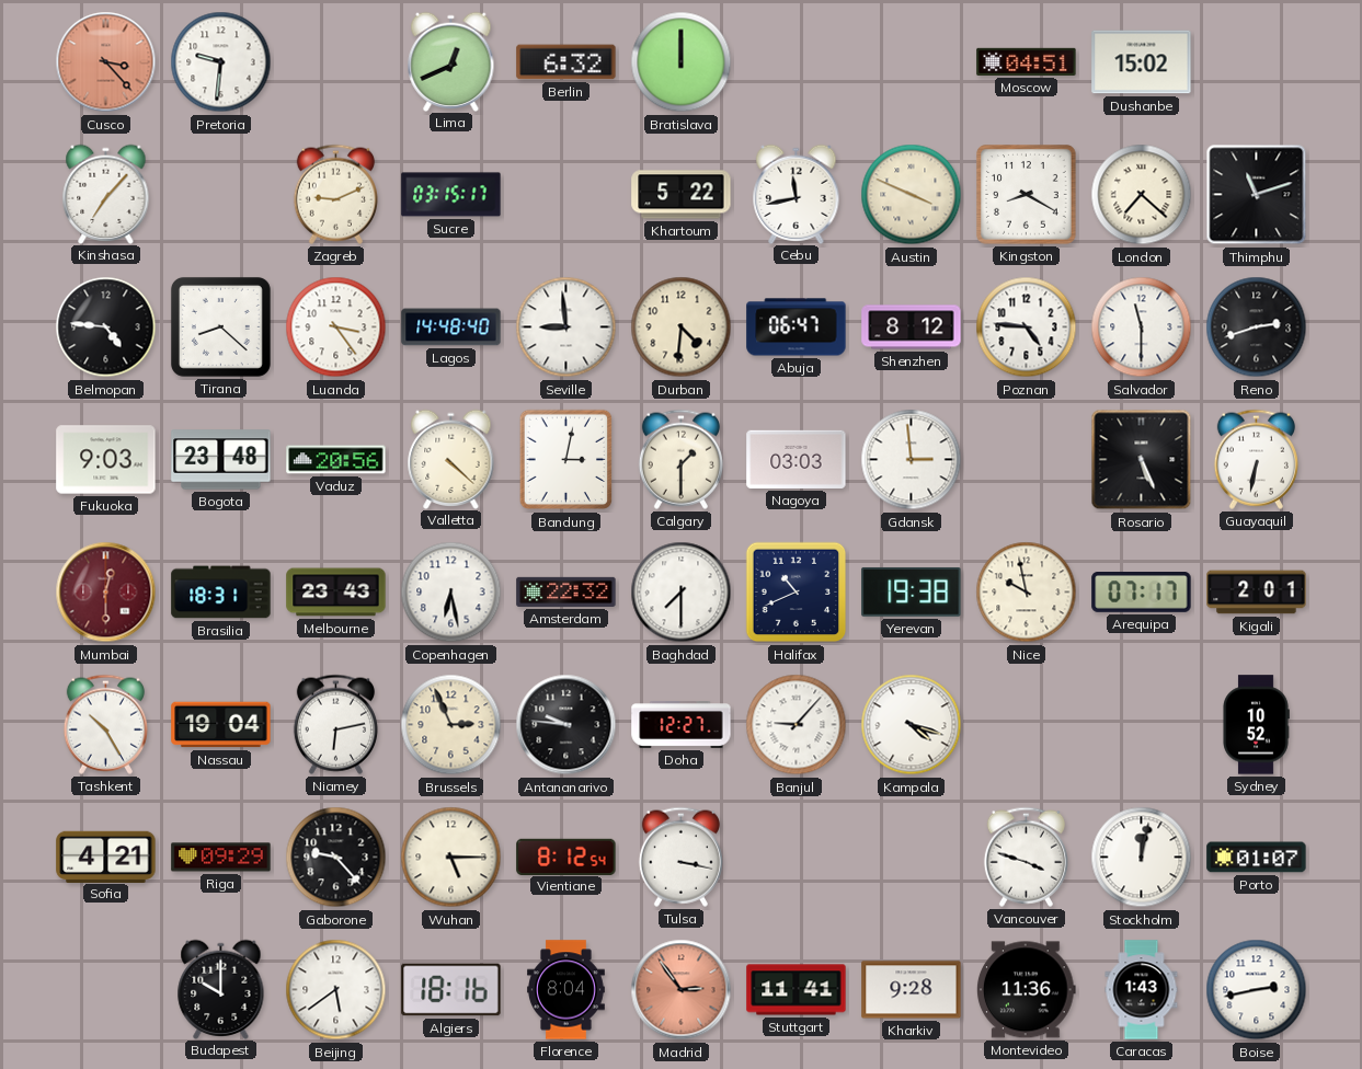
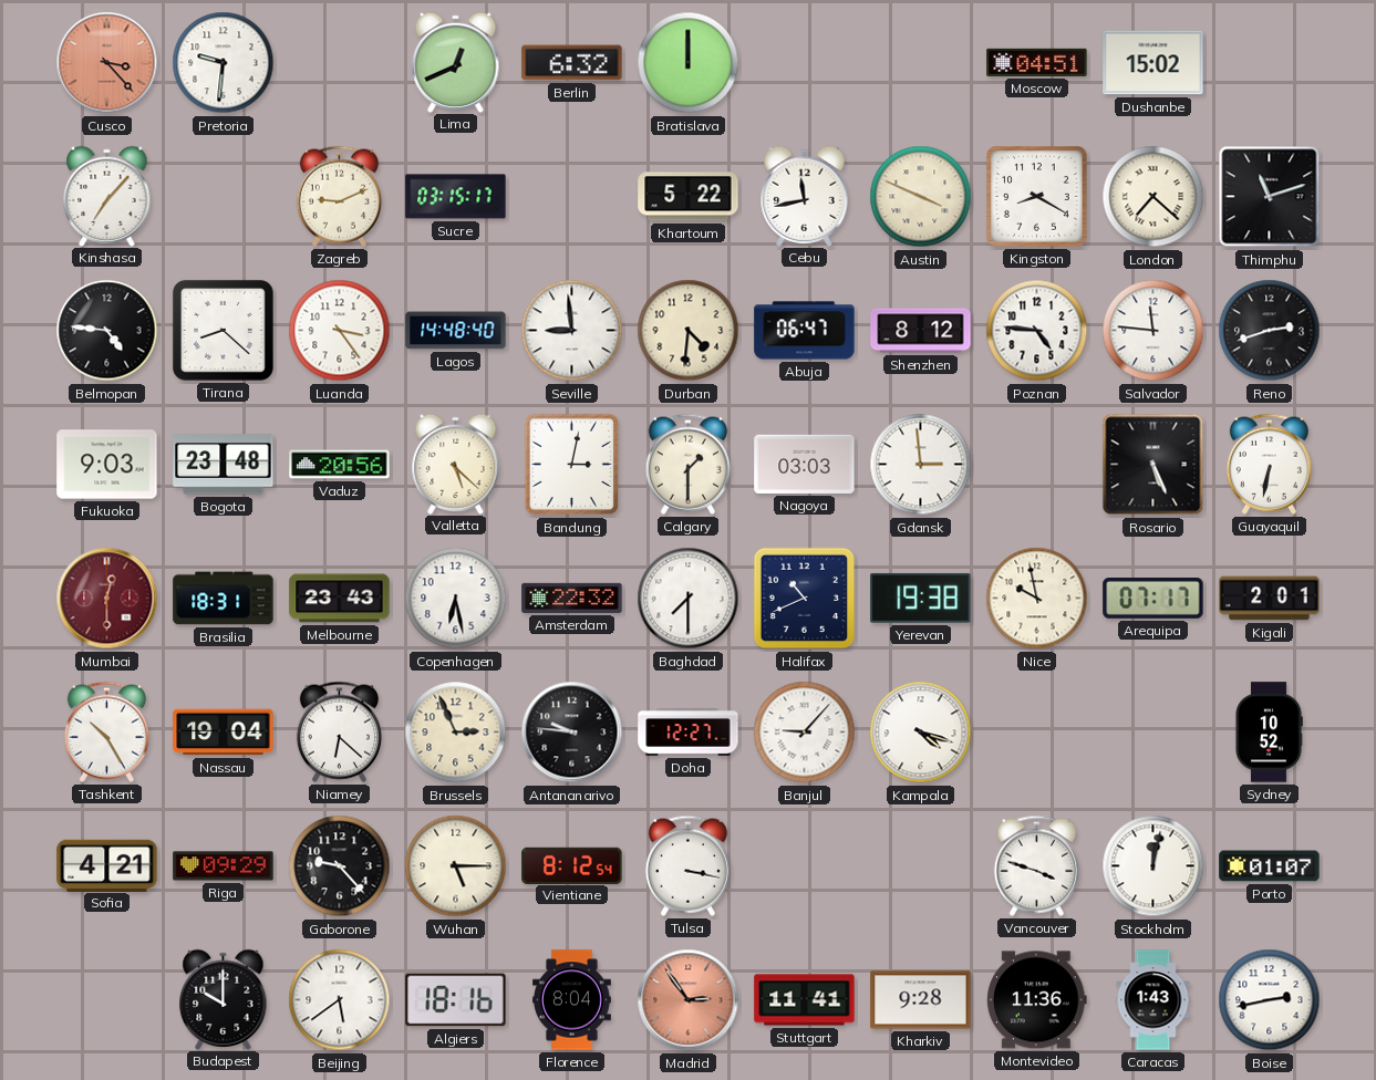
Salvador: 11:30 -> 11:46 (1153, 331)
Valletta: 4:22 -> 5:22 (456, 464)
Niamey: 6:13 -> 6:22 (339, 731)
